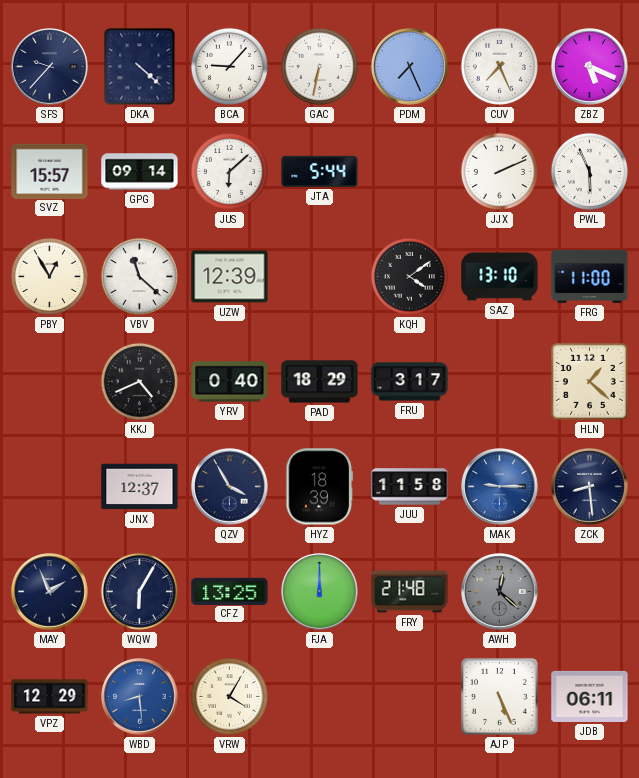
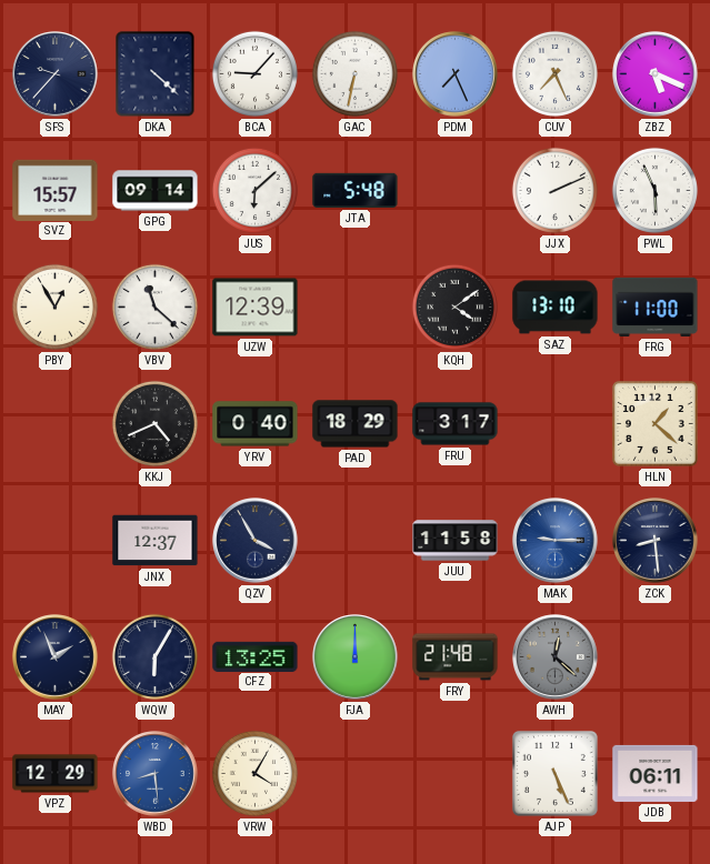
JTA: 5:44 -> 5:48 (356, 190)
HYZ: 18:39 -> none (320, 487)
